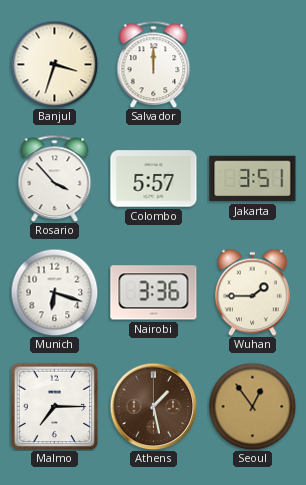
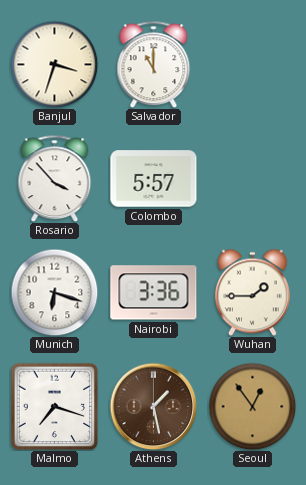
Salvador: 12:00 -> 11:00 (154, 64)
Jakarta: 3:51 -> none (253, 179)
Malmo: 7:15 -> 7:18 (54, 406)
